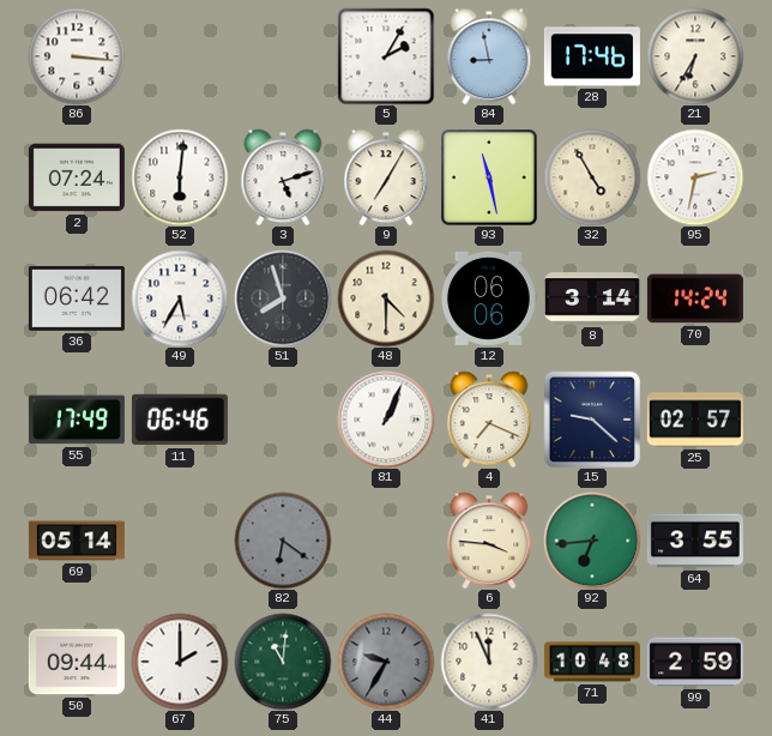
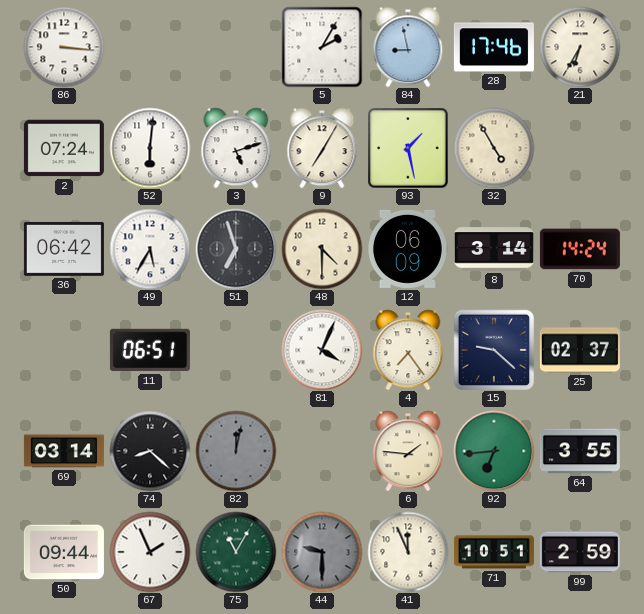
93: 11:28 -> 1:28 (408, 148)
95: 2:32 -> none (695, 177)
51: 7:57 -> 6:57 (236, 249)
12: 06:06 -> 06:09 (408, 249)
55: 17:49 -> none (77, 420)
11: 06:46 -> 06:51 (150, 350)
81: 1:04 -> 4:04 (322, 350)
4: 7:19 -> 7:24 (408, 350)
25: 02:57 -> 02:37 (580, 350)
69: 05:14 -> 03:14 (64, 451)
74: none -> 8:22 (150, 451)
82: 6:21 -> 12:02 (236, 451)
6: 3:46 -> 1:46 (408, 451)
67: 2:00 -> 1:56 (150, 552)
75: 11:01 -> 11:05 (236, 552)
44: 9:35 -> 9:30 (322, 552)
71: 10:48 -> 10:51 (494, 552)
